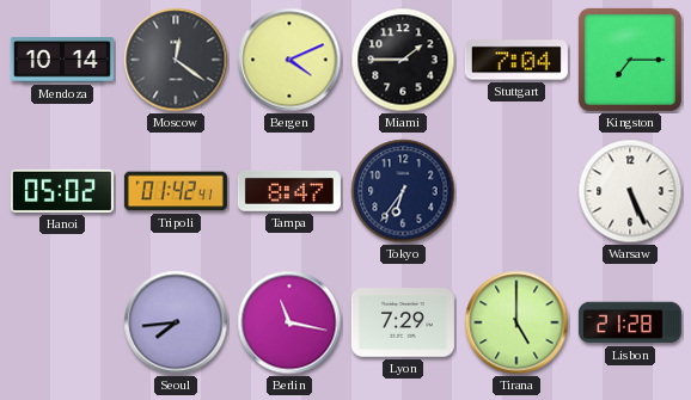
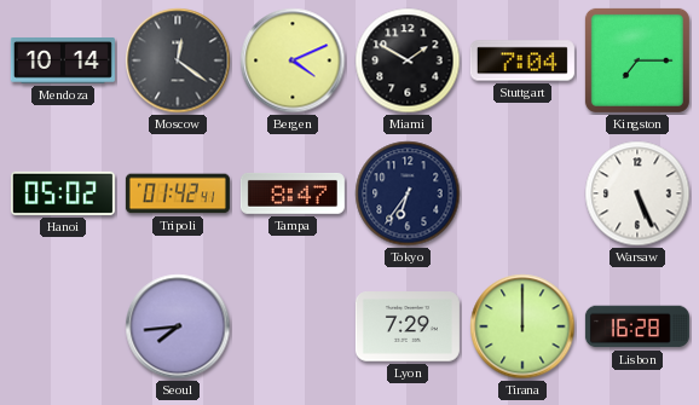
Miami: 1:45 -> 1:50 (408, 60)
Berlin: 11:17 -> none (289, 322)
Tirana: 5:00 -> 12:00 (522, 326)
Lisbon: 21:28 -> 16:28 (637, 326)
